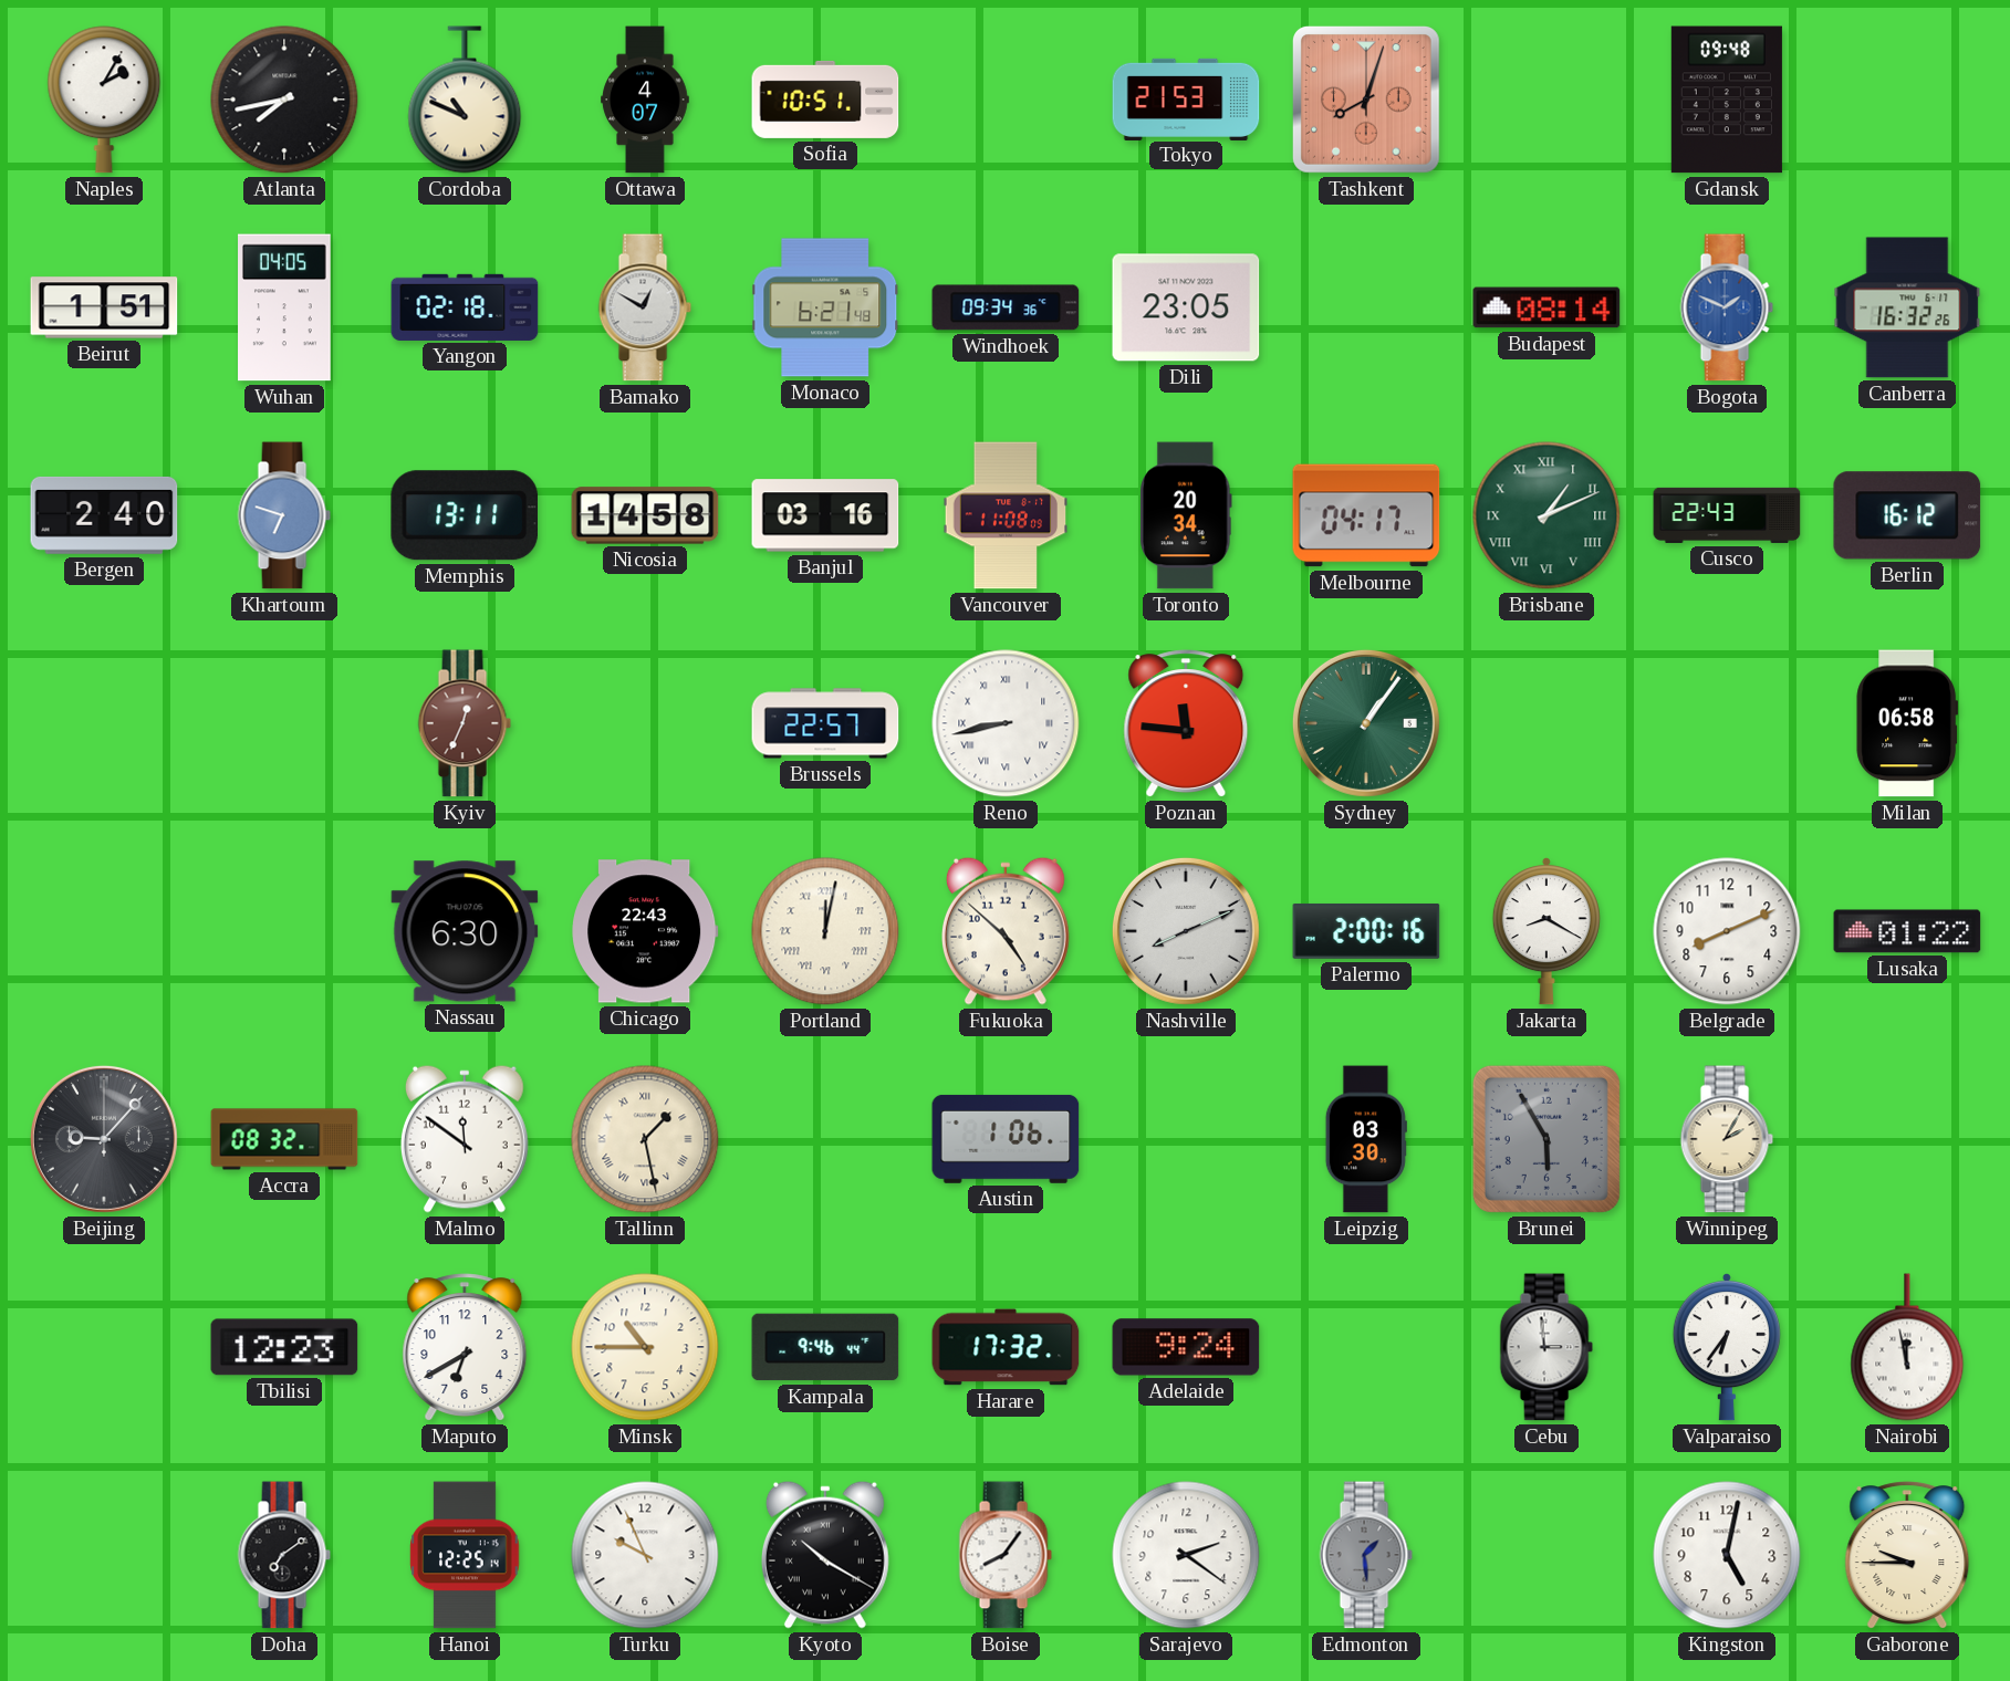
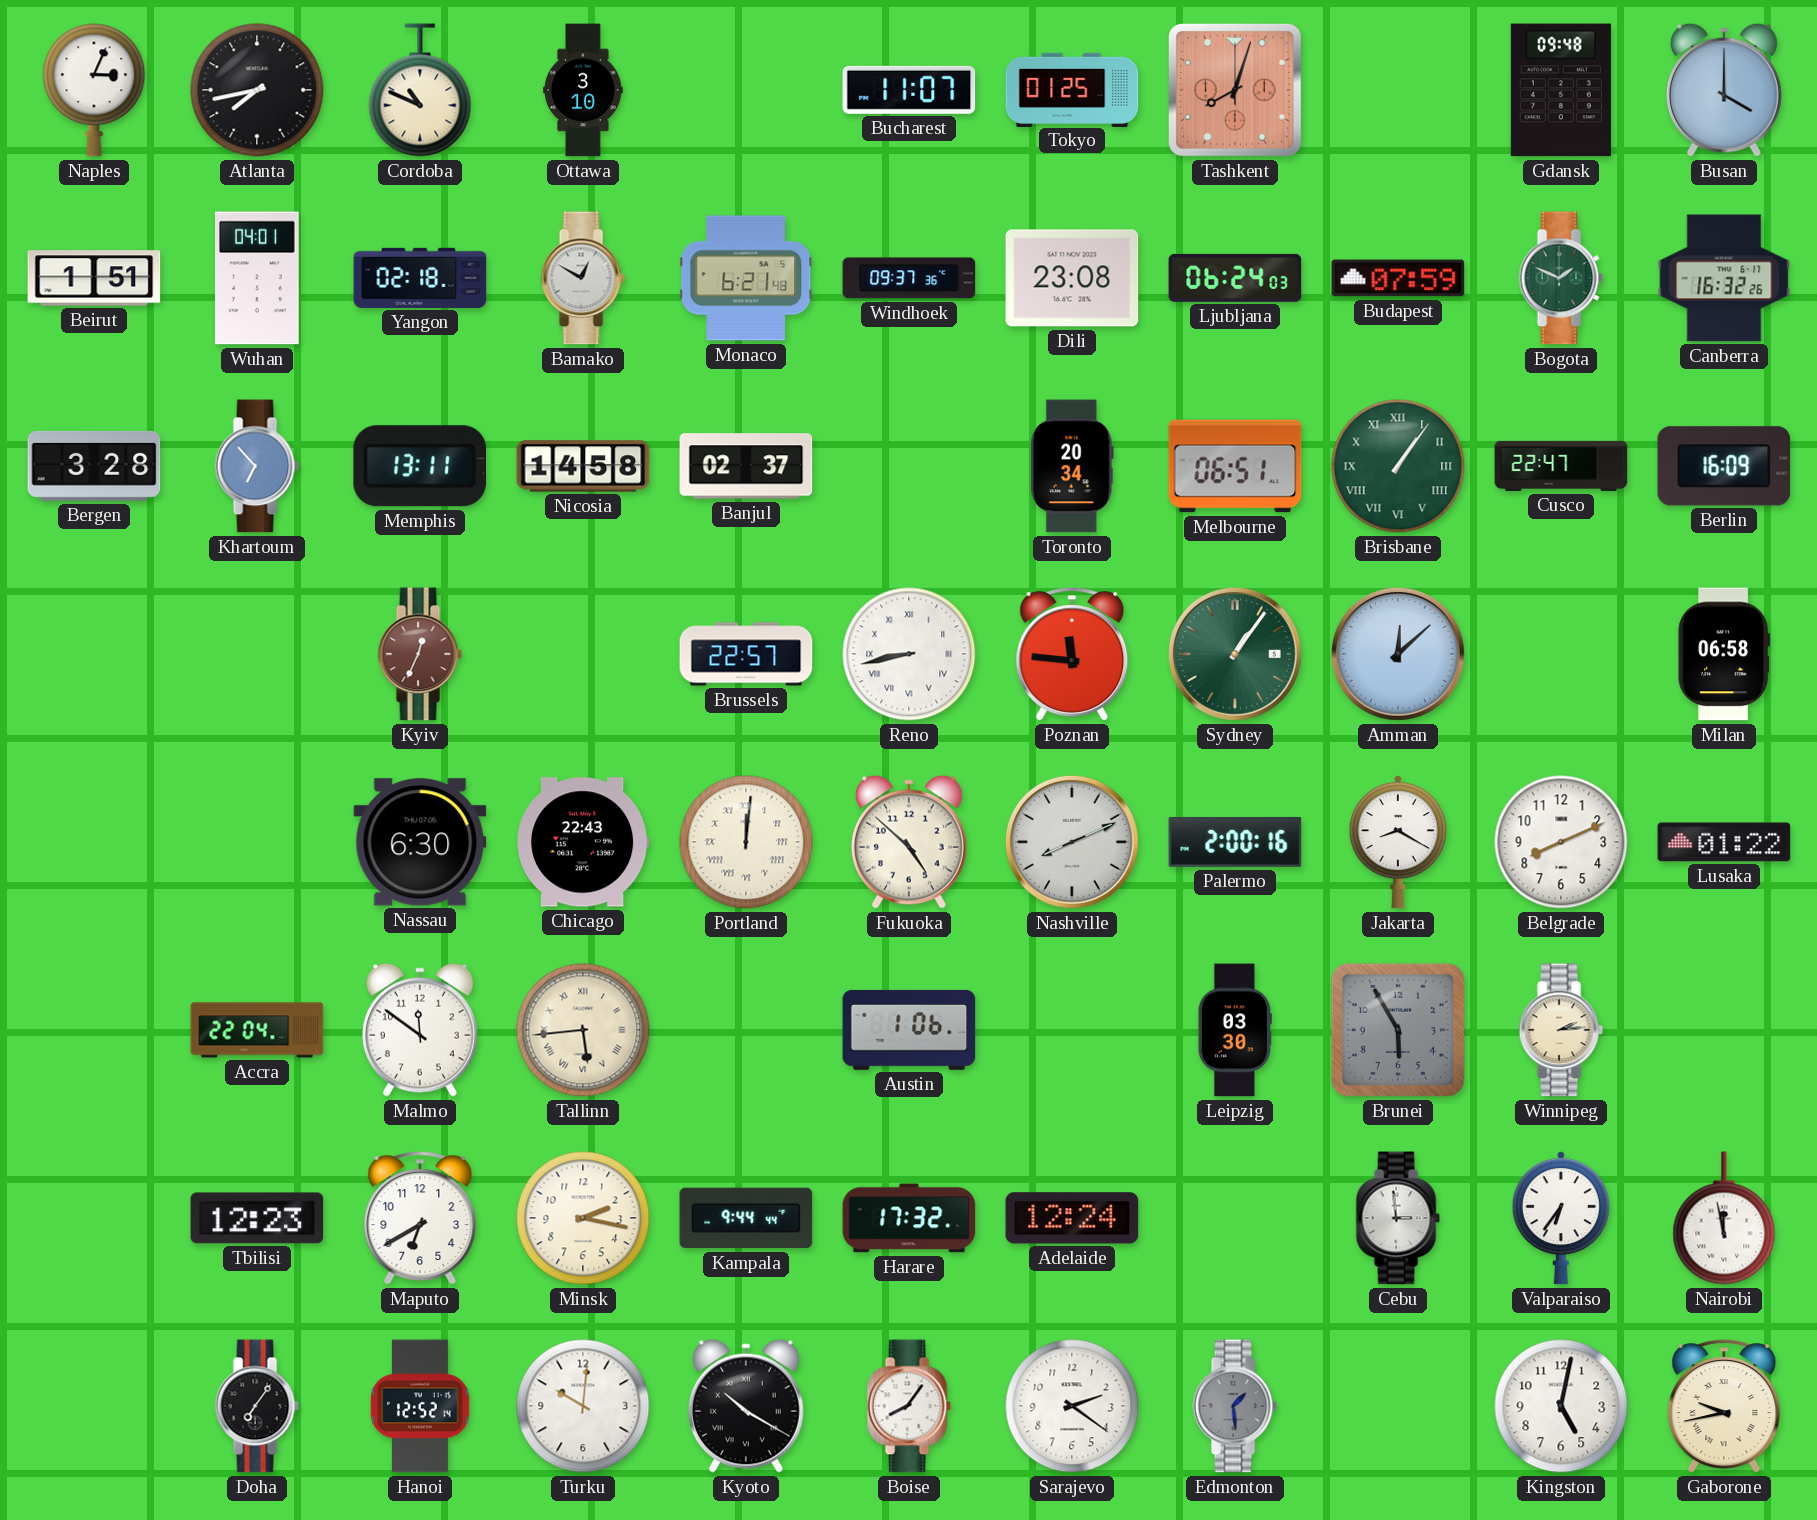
Naples: 2:05 -> 3:04 (94, 90)
Ottawa: 4:07 -> 3:10 (583, 90)
Sofia: 10:51 -> none (825, 100)
Bucharest: none -> 11:07 (909, 90)
Tokyo: 21:53 -> 01:25 (1072, 89)
Busan: none -> 4:00 (1724, 90)
Wuhan: 04:05 -> 04:01 (258, 278)
Windhoek: 09:34 -> 09:37 (909, 278)
Dili: 23:05 -> 23:08 (1072, 278)
Ljubljana: none -> 06:24 (1235, 278)
Budapest: 08:14 -> 07:59 (1398, 278)
Bogota dial: blue -> green (1561, 278)
Bergen: 2:40 -> 3:28 (94, 466)
Khartoum: 6:48 -> 6:53 (257, 466)
Banjul: 03:16 -> 02:37 (746, 466)
Vancouver: 11:08 -> none (1006, 515)
Melbourne: 04:17 -> 06:51 (1235, 466)
Brisbane: 1:11 -> 1:06 (1398, 466)
Cusco: 22:43 -> 22:47 (1561, 466)
Berlin: 16:12 -> 16:09 (1724, 466)
Amman: none -> 12:08 (1398, 654)
Portland: 12:02 -> 12:01 (746, 842)
Beijing: 9:07 -> none (104, 1139)
Accra: 08:32 -> 22:04 (257, 1030)
Tallinn: 1:28 -> 5:44 (583, 1030)
Winnipeg: 2:05 -> 2:14 (1561, 1030)
Minsk: 10:45 -> 2:17 (583, 1218)
Kampala: 9:46 -> 9:44 (746, 1218)
Adelaide: 9:24 -> 12:24 (1072, 1218)
Doha: 7:09 -> 7:06 (257, 1406)
Hanoi: 12:25 -> 12:52 (420, 1406)
Turku: 9:56 -> 10:01 (583, 1406)
Gaborone: 9:45 -> 9:43 (1724, 1406)
